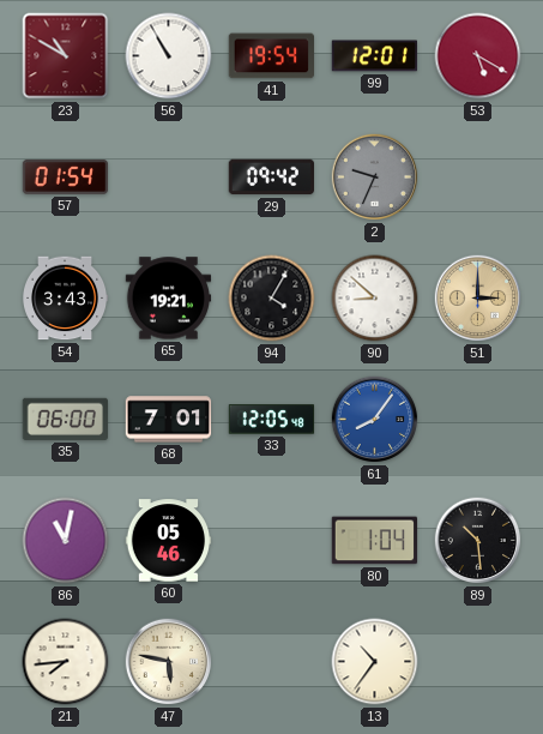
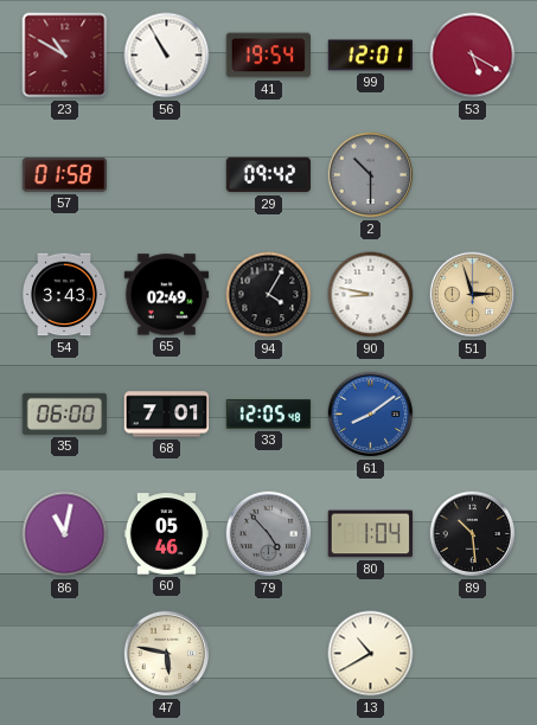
57: 01:54 -> 01:58 (65, 175)
2: 9:34 -> 10:30 (371, 175)
65: 19:21 -> 02:49 (167, 295)
90: 8:52 -> 8:47 (371, 295)
51: 3:00 -> 2:57 (473, 295)
61: 8:06 -> 8:09 (371, 415)
79: none -> 4:53 (269, 534)
21: 7:44 -> none (66, 662)
13: 10:36 -> 10:40 (371, 654)
